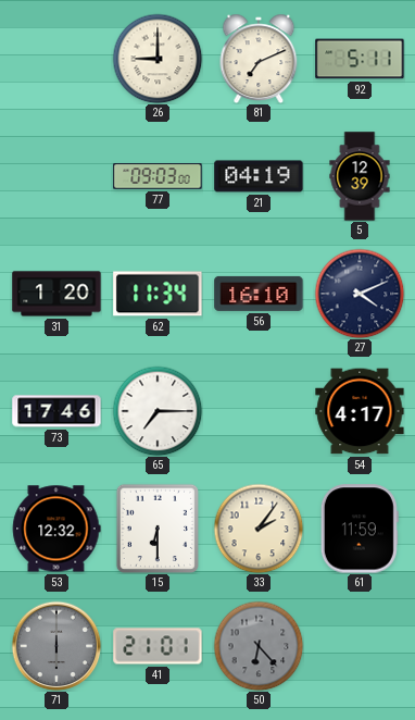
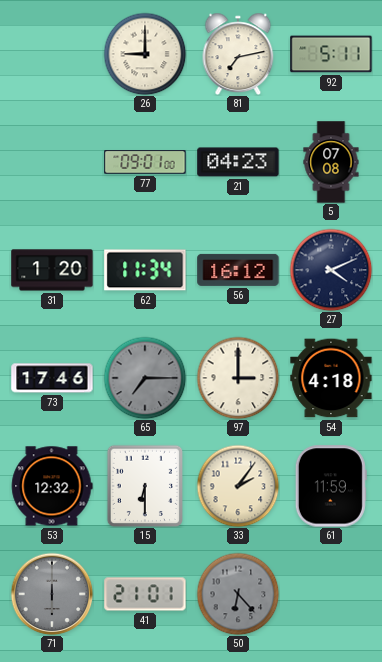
81: 7:11 -> 7:13 (238, 54)
77: 09:03 -> 09:01 (145, 162)
21: 04:19 -> 04:23 (238, 162)
5: 12:39 -> 07:08 (331, 162)
56: 16:10 -> 16:12 (238, 270)
65 dial: white -> grey (145, 378)
97: none -> 3:00 (238, 378)
54: 4:17 -> 4:18 (331, 378)
